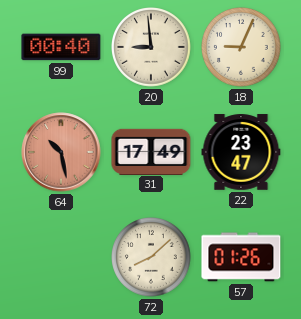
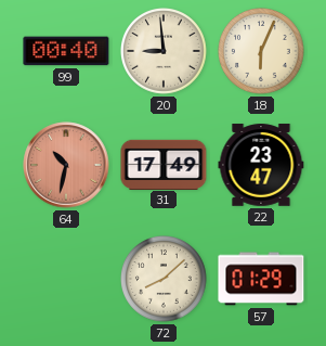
18: 9:04 -> 6:04 (262, 52)
64: 10:28 -> 10:32 (66, 165)
57: 01:26 -> 01:29 (261, 279)
